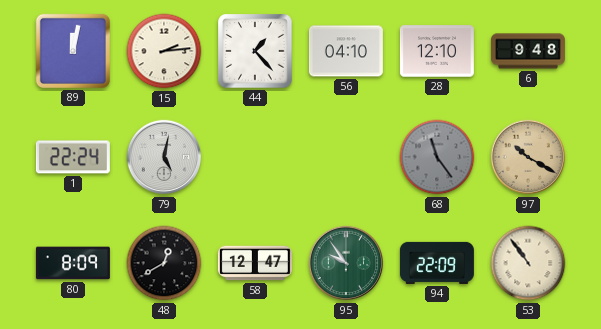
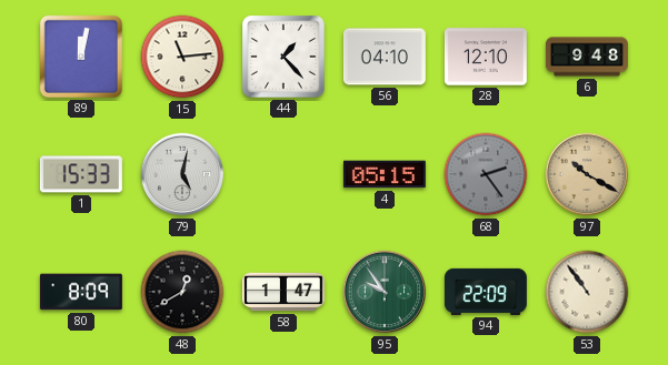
15: 2:14 -> 11:14 (182, 57)
1: 22:24 -> 15:33 (81, 174)
4: none -> 05:15 (385, 174)
68: 11:24 -> 2:24 (486, 174)
58: 12:47 -> 1:47 (283, 292)
